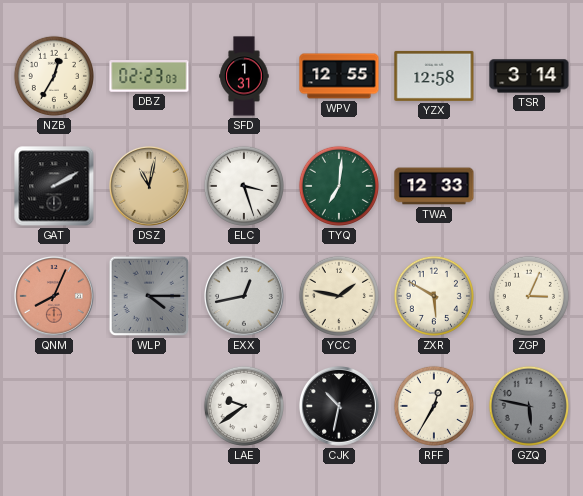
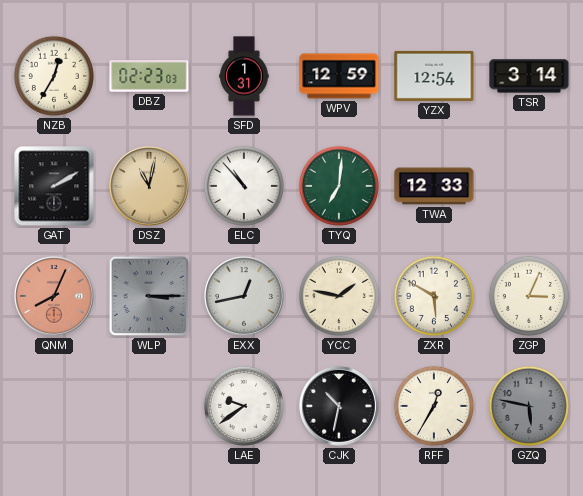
WPV: 12:55 -> 12:59 (339, 76)
YZX: 12:58 -> 12:54 (434, 76)
ELC: 3:27 -> 10:53 (244, 186)
WLP: 4:15 -> 3:15 (149, 296)
